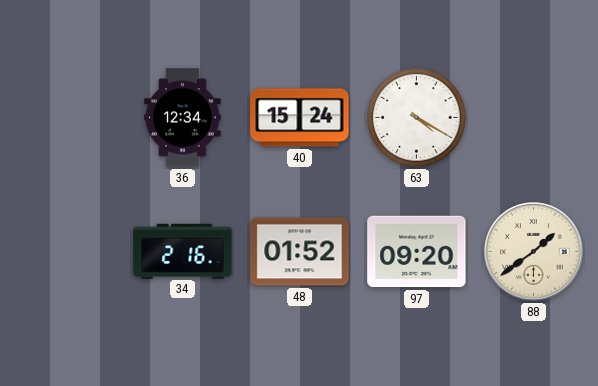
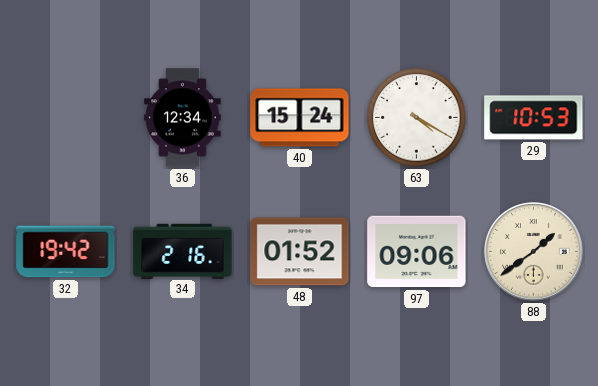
29: none -> 10:53 (534, 118)
32: none -> 19:42 (66, 252)
97: 09:20 -> 09:06 (417, 252)
